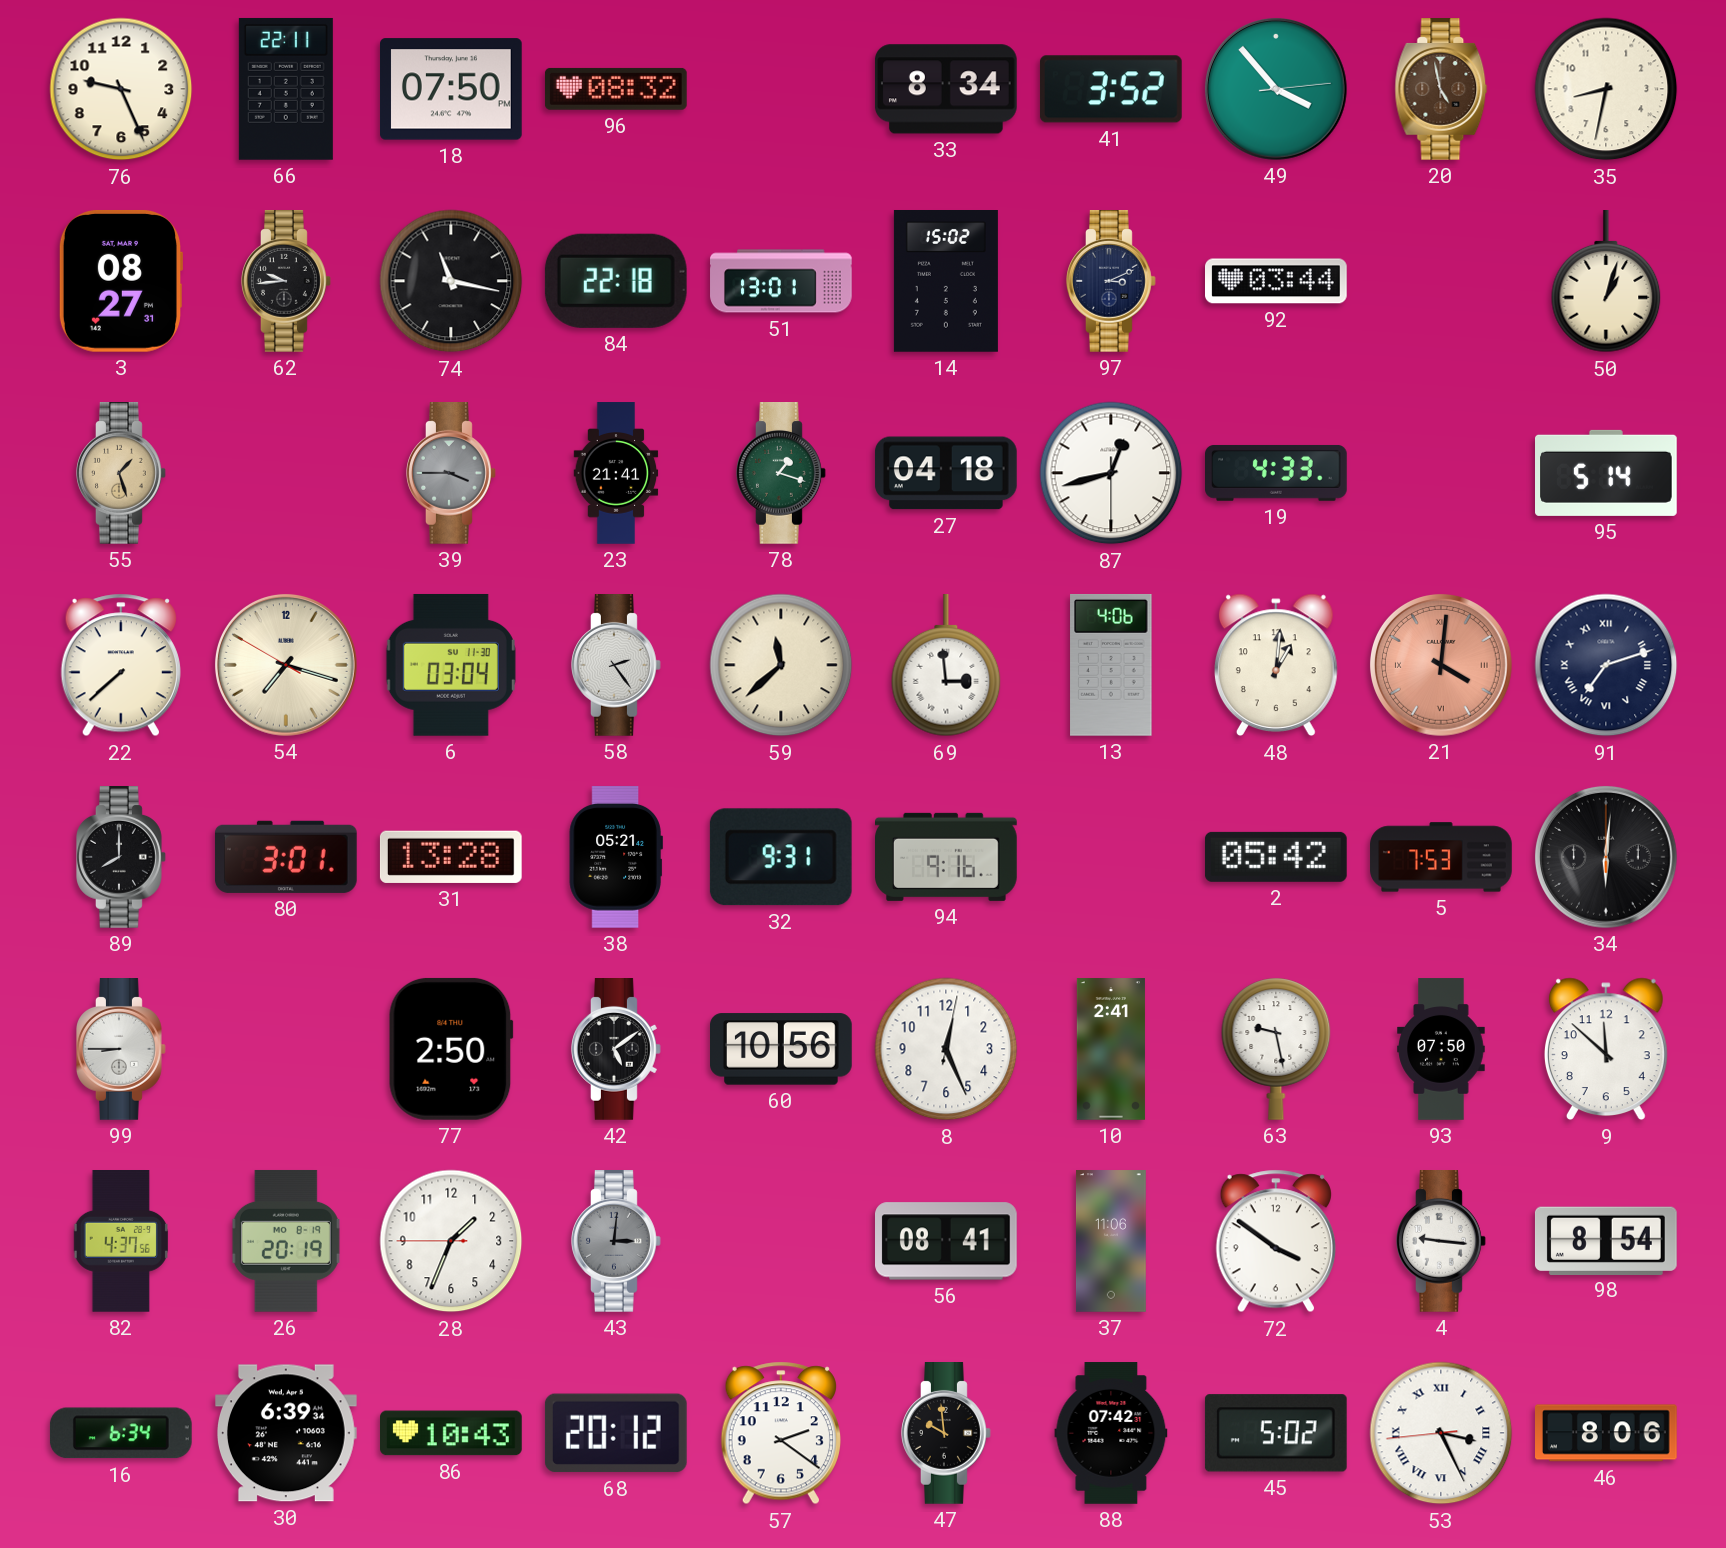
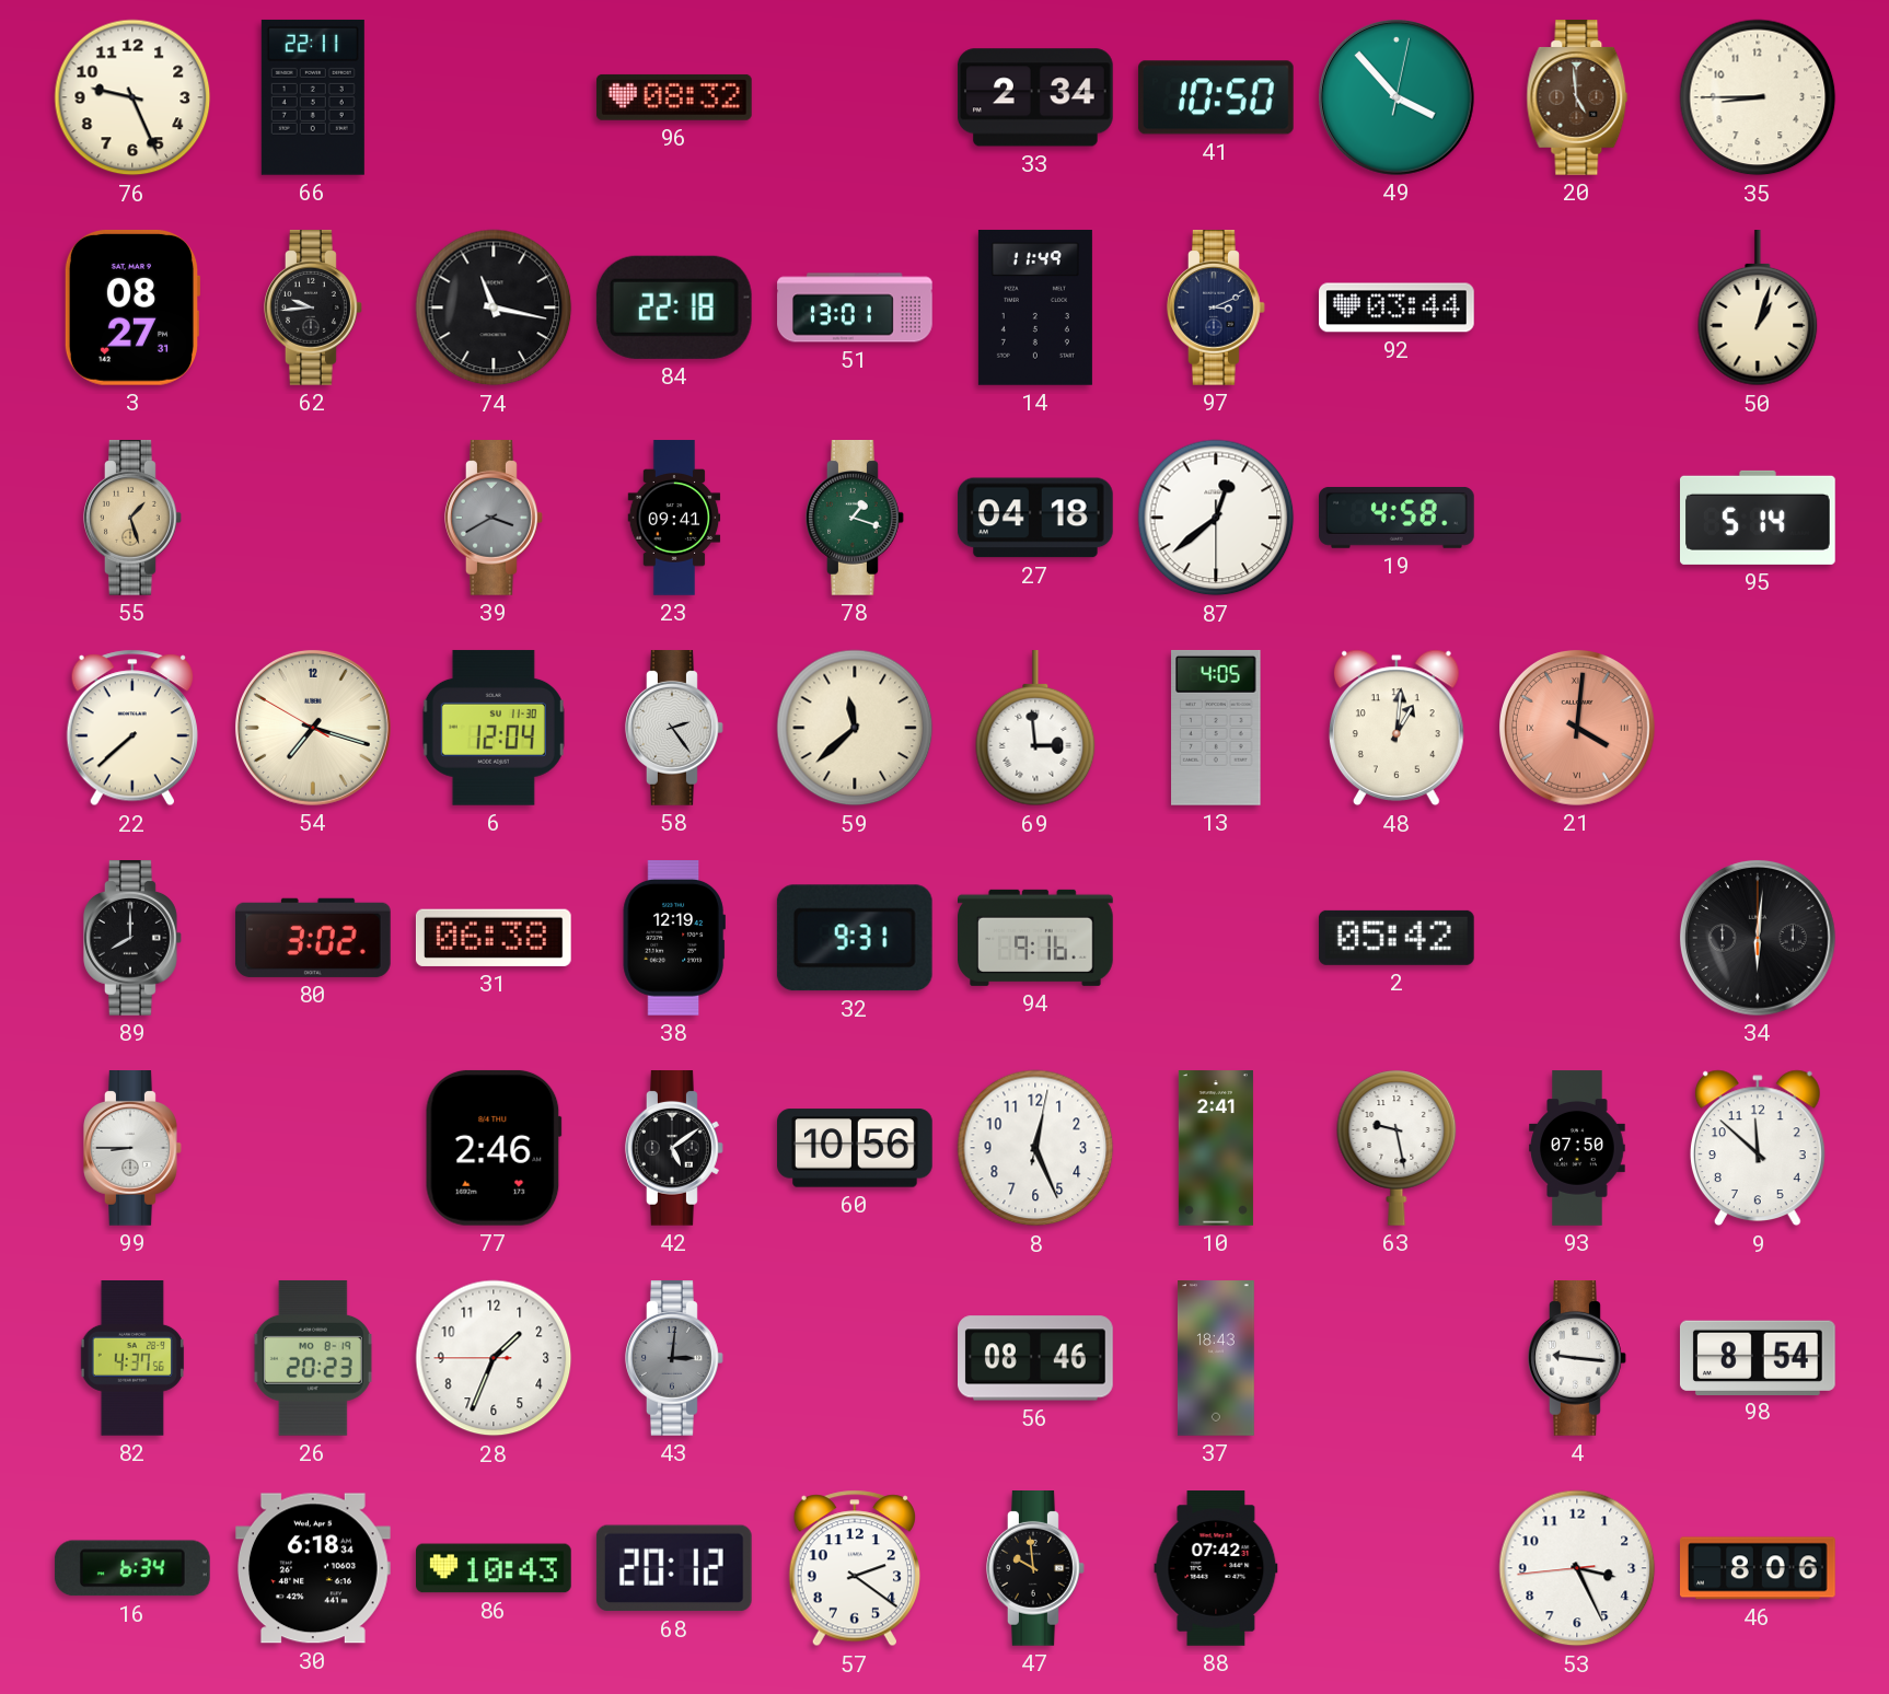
18: 07:50 -> none (452, 89)
33: 8:34 -> 2:34 (1035, 97)
41: 3:52 -> 10:50 (1216, 97)
49: 3:53:14 -> 3:53:02 (1397, 97)
20: 4:58 -> 4:59 (1577, 98)
35: 8:32 -> 8:45 (1758, 97)
14: 15:02 -> 11:49 (1035, 309)
39: 3:45 -> 3:40 (495, 519)
23: 21:41 -> 09:41 (674, 518)
87: 12:42 -> 12:38 (1216, 518)
19: 4:33 -> 4:58 (1398, 518)
6: 03:04 -> 12:04 (494, 728)
13: 4:06 -> 4:05 (1216, 728)
91: 7:12 -> none (1606, 665)
80: 3:01 -> 3:02 (313, 938)
31: 13:28 -> 06:38 (494, 938)
38: 05:21 -> 12:19 (674, 939)
5: 7:53 -> none (1441, 857)
77: 2:50 -> 2:46 (494, 1148)
26: 20:19 -> 20:23 (313, 1358)
56: 08:41 -> 08:46 (1036, 1358)
37: 11:06 -> 18:43 (1216, 1358)
72: 3:51 -> none (1275, 1241)
30: 6:39 -> 6:18 (314, 1568)
45: 5:02 -> none (1276, 1433)
53 numerals: Roman -> Arabic (1577, 1568)
